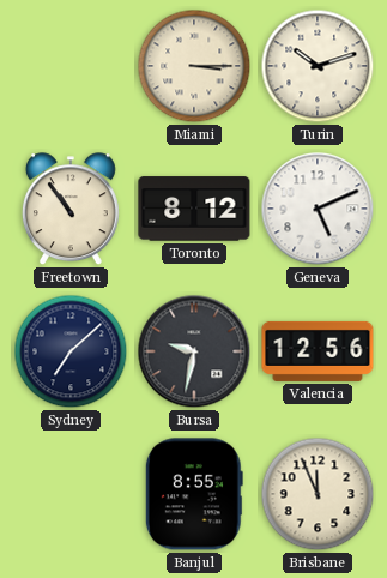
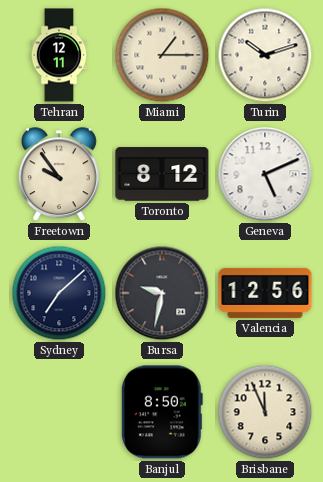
Tehran: none -> 12:11 (59, 55)
Miami: 3:15 -> 1:15 (162, 55)
Freetown: 10:54 -> 9:54 (59, 175)
Banjul: 8:55 -> 8:50 (162, 412)
